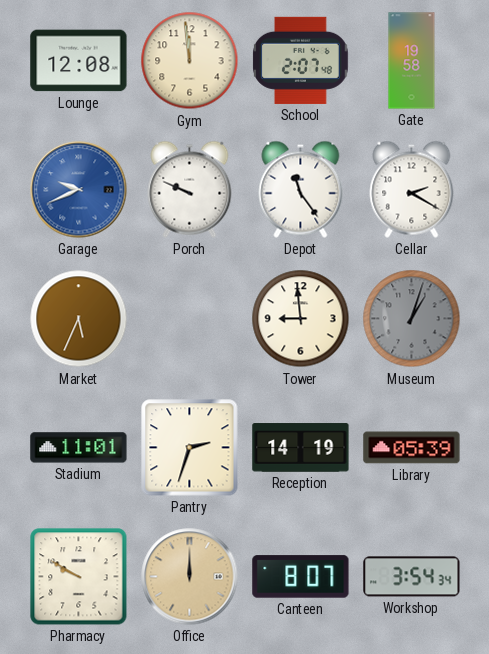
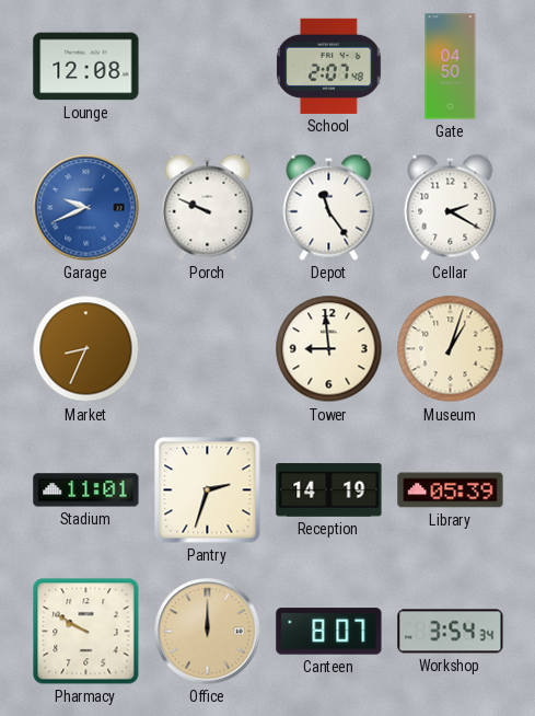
Gym: 11:59 -> none (190, 61)
Gate: 19:58 -> 04:50 (451, 67)
Market: 5:34 -> 8:34 (86, 349)
Museum dial: grey -> cream (451, 349)
